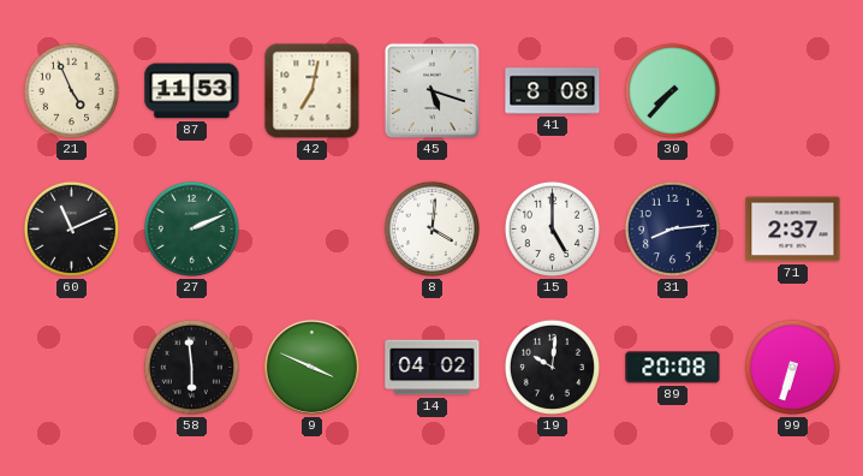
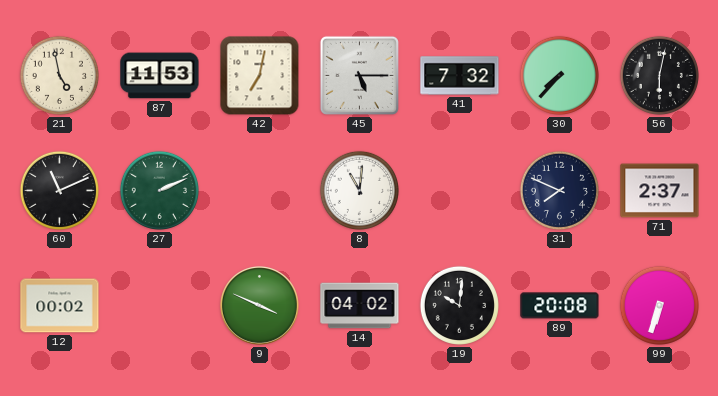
21: 4:56 -> 4:58 (59, 75)
45: 5:18 -> 5:15 (359, 75)
41: 8:08 -> 7:32 (460, 76)
56: none -> 6:02 (659, 75)
8: 4:01 -> 11:01 (359, 190)
15: 5:00 -> none (552, 228)
31: 8:14 -> 7:49 (559, 190)
12: none -> 00:02 (60, 306)
58: 5:59 -> none (191, 367)
